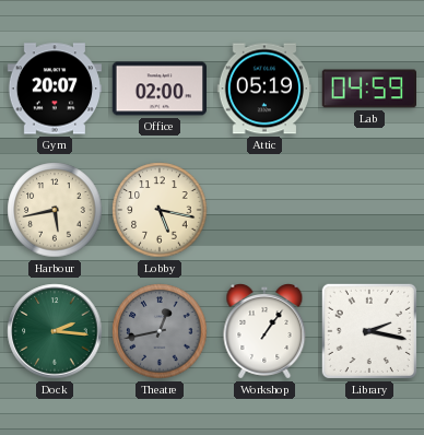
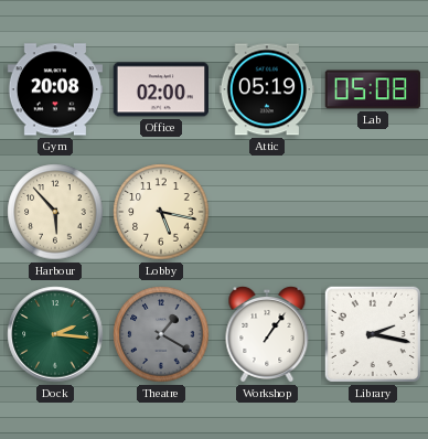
Gym: 20:07 -> 20:08 (54, 89)
Lab: 04:59 -> 05:08 (372, 89)
Harbour: 5:43 -> 5:53 (55, 212)
Theatre: 12:43 -> 1:20 (161, 334)
